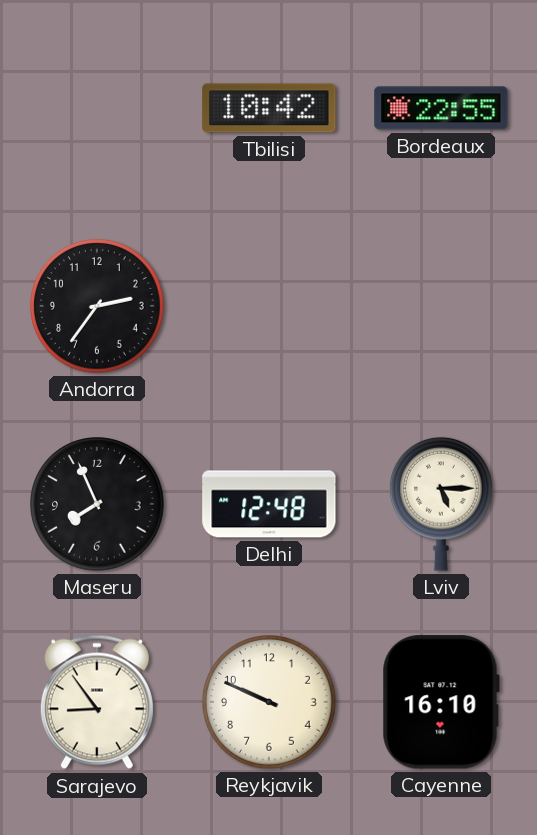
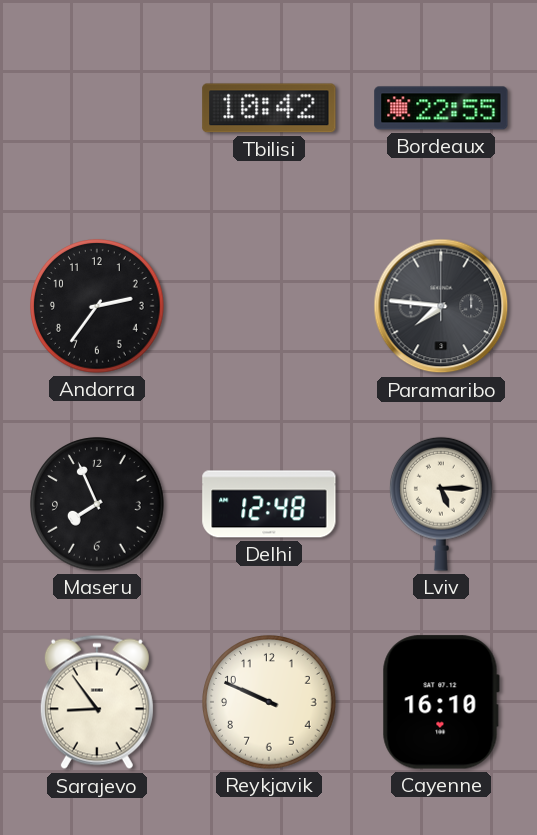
Paramaribo: none -> 7:46 (441, 306)
